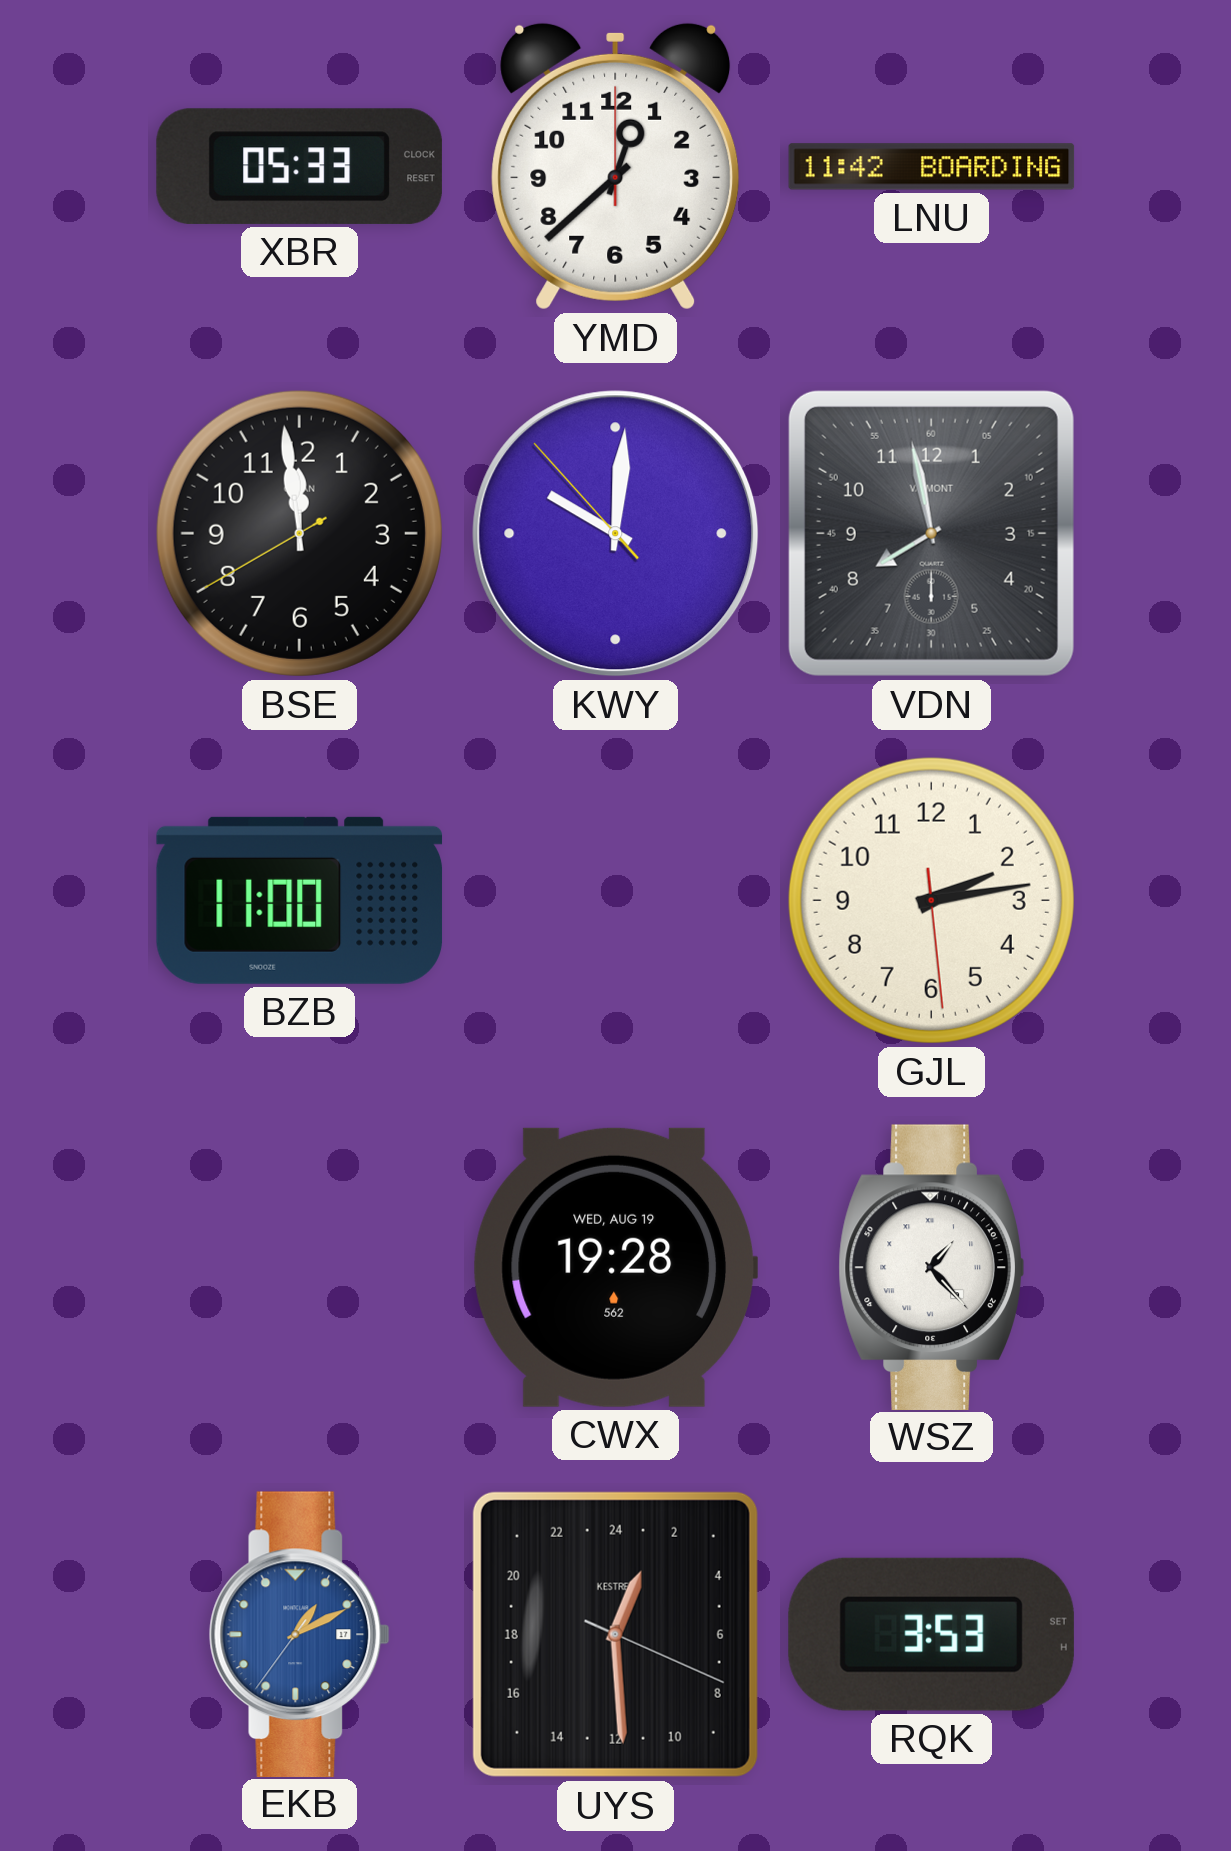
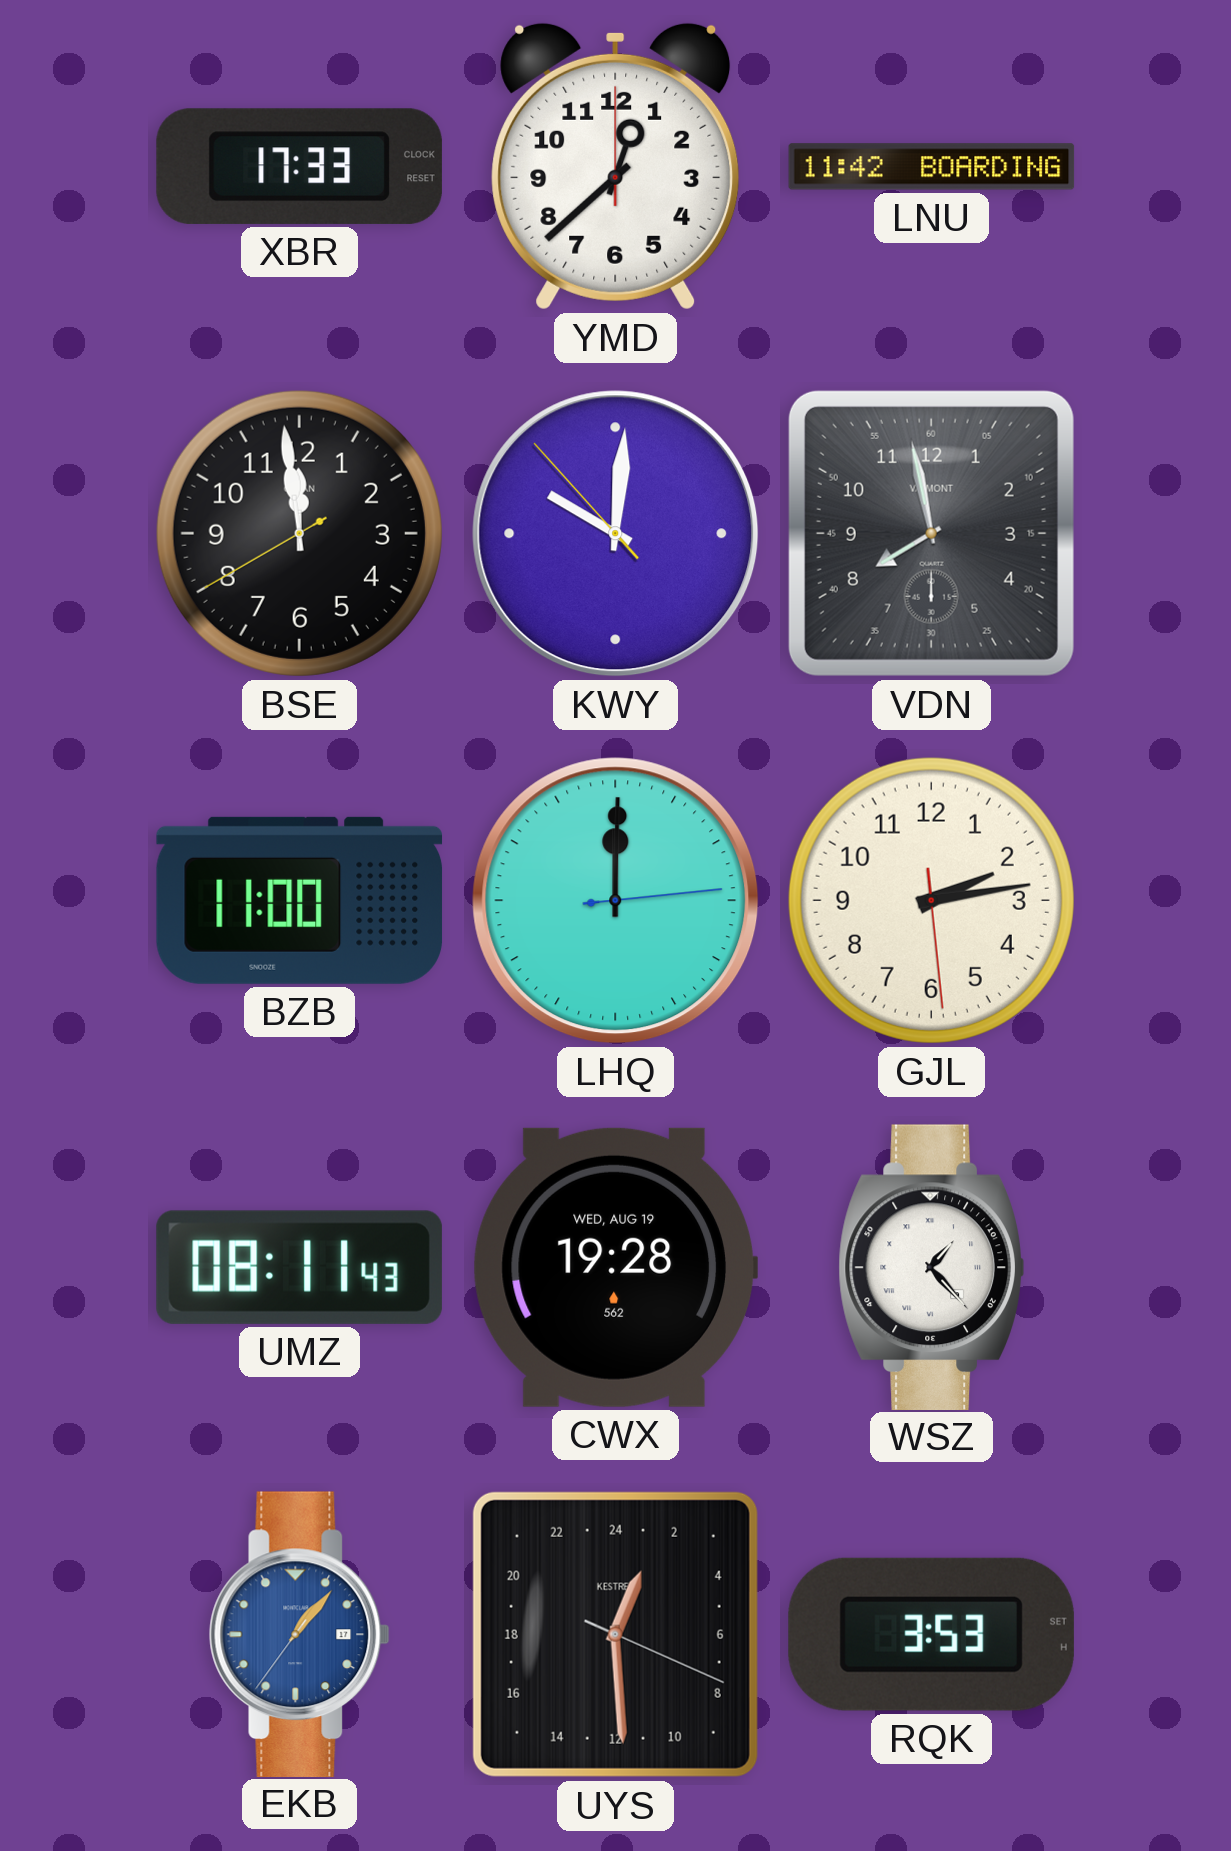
XBR: 05:33 -> 17:33 (299, 166)
LHQ: none -> 12:00 (616, 901)
UMZ: none -> 08:11 (299, 1267)
EKB: 1:10 -> 1:06 (299, 1634)
